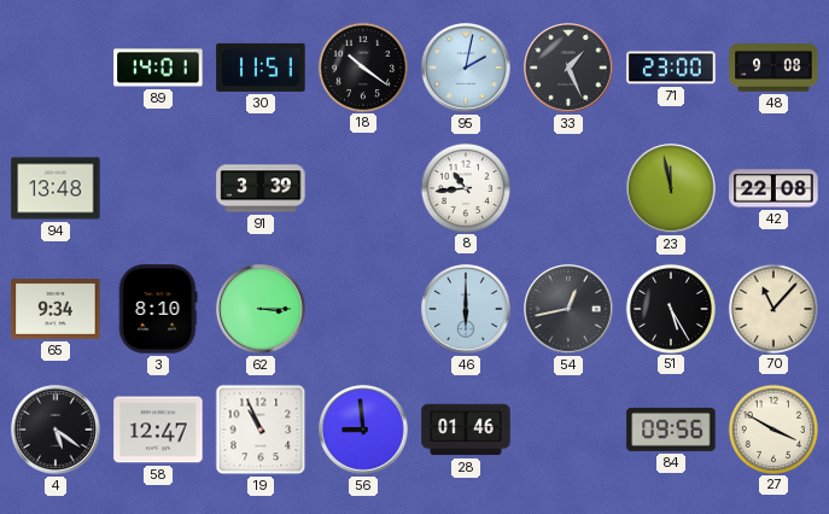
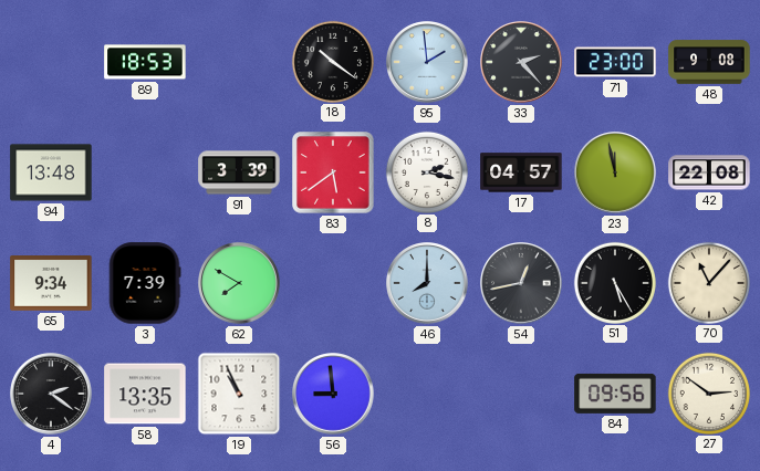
89: 14:01 -> 18:53 (145, 62)
30: 11:51 -> none (261, 68)
95: 2:02 -> 1:59 (427, 62)
33: 1:26 -> 2:23 (521, 62)
83: none -> 5:39 (333, 172)
8: 10:44 -> 2:17 (426, 171)
17: none -> 04:57 (521, 172)
3: 8:10 -> 7:39 (145, 283)
62: 3:15 -> 7:50 (239, 283)
46: 6:00 -> 8:00 (427, 283)
4: 5:21 -> 2:21 (51, 394)
58: 12:47 -> 13:35 (145, 394)
28: 01:46 -> none (466, 430)
27: 3:50 -> 2:51 (708, 393)
